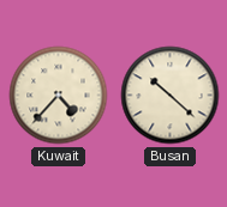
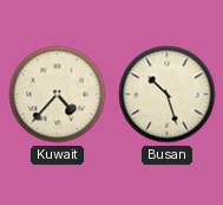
Busan: 10:22 -> 10:27 (168, 95)
